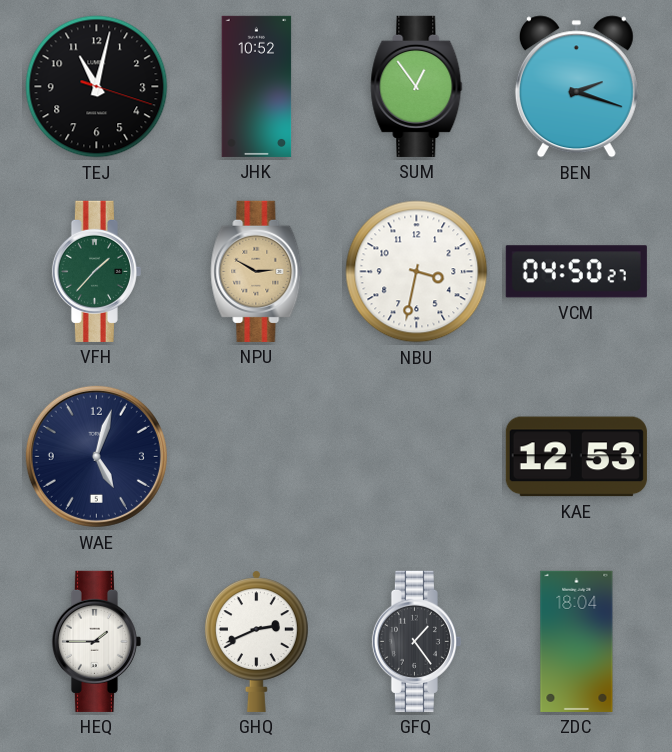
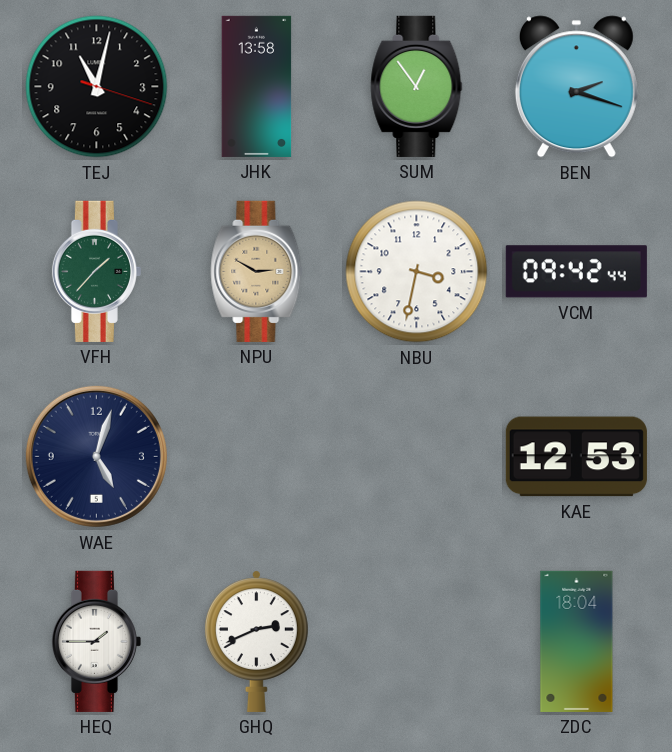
JHK: 10:52 -> 13:58 (257, 86)
VCM: 04:50 -> 09:42 (576, 272)
GFQ: 1:24 -> none (416, 641)
